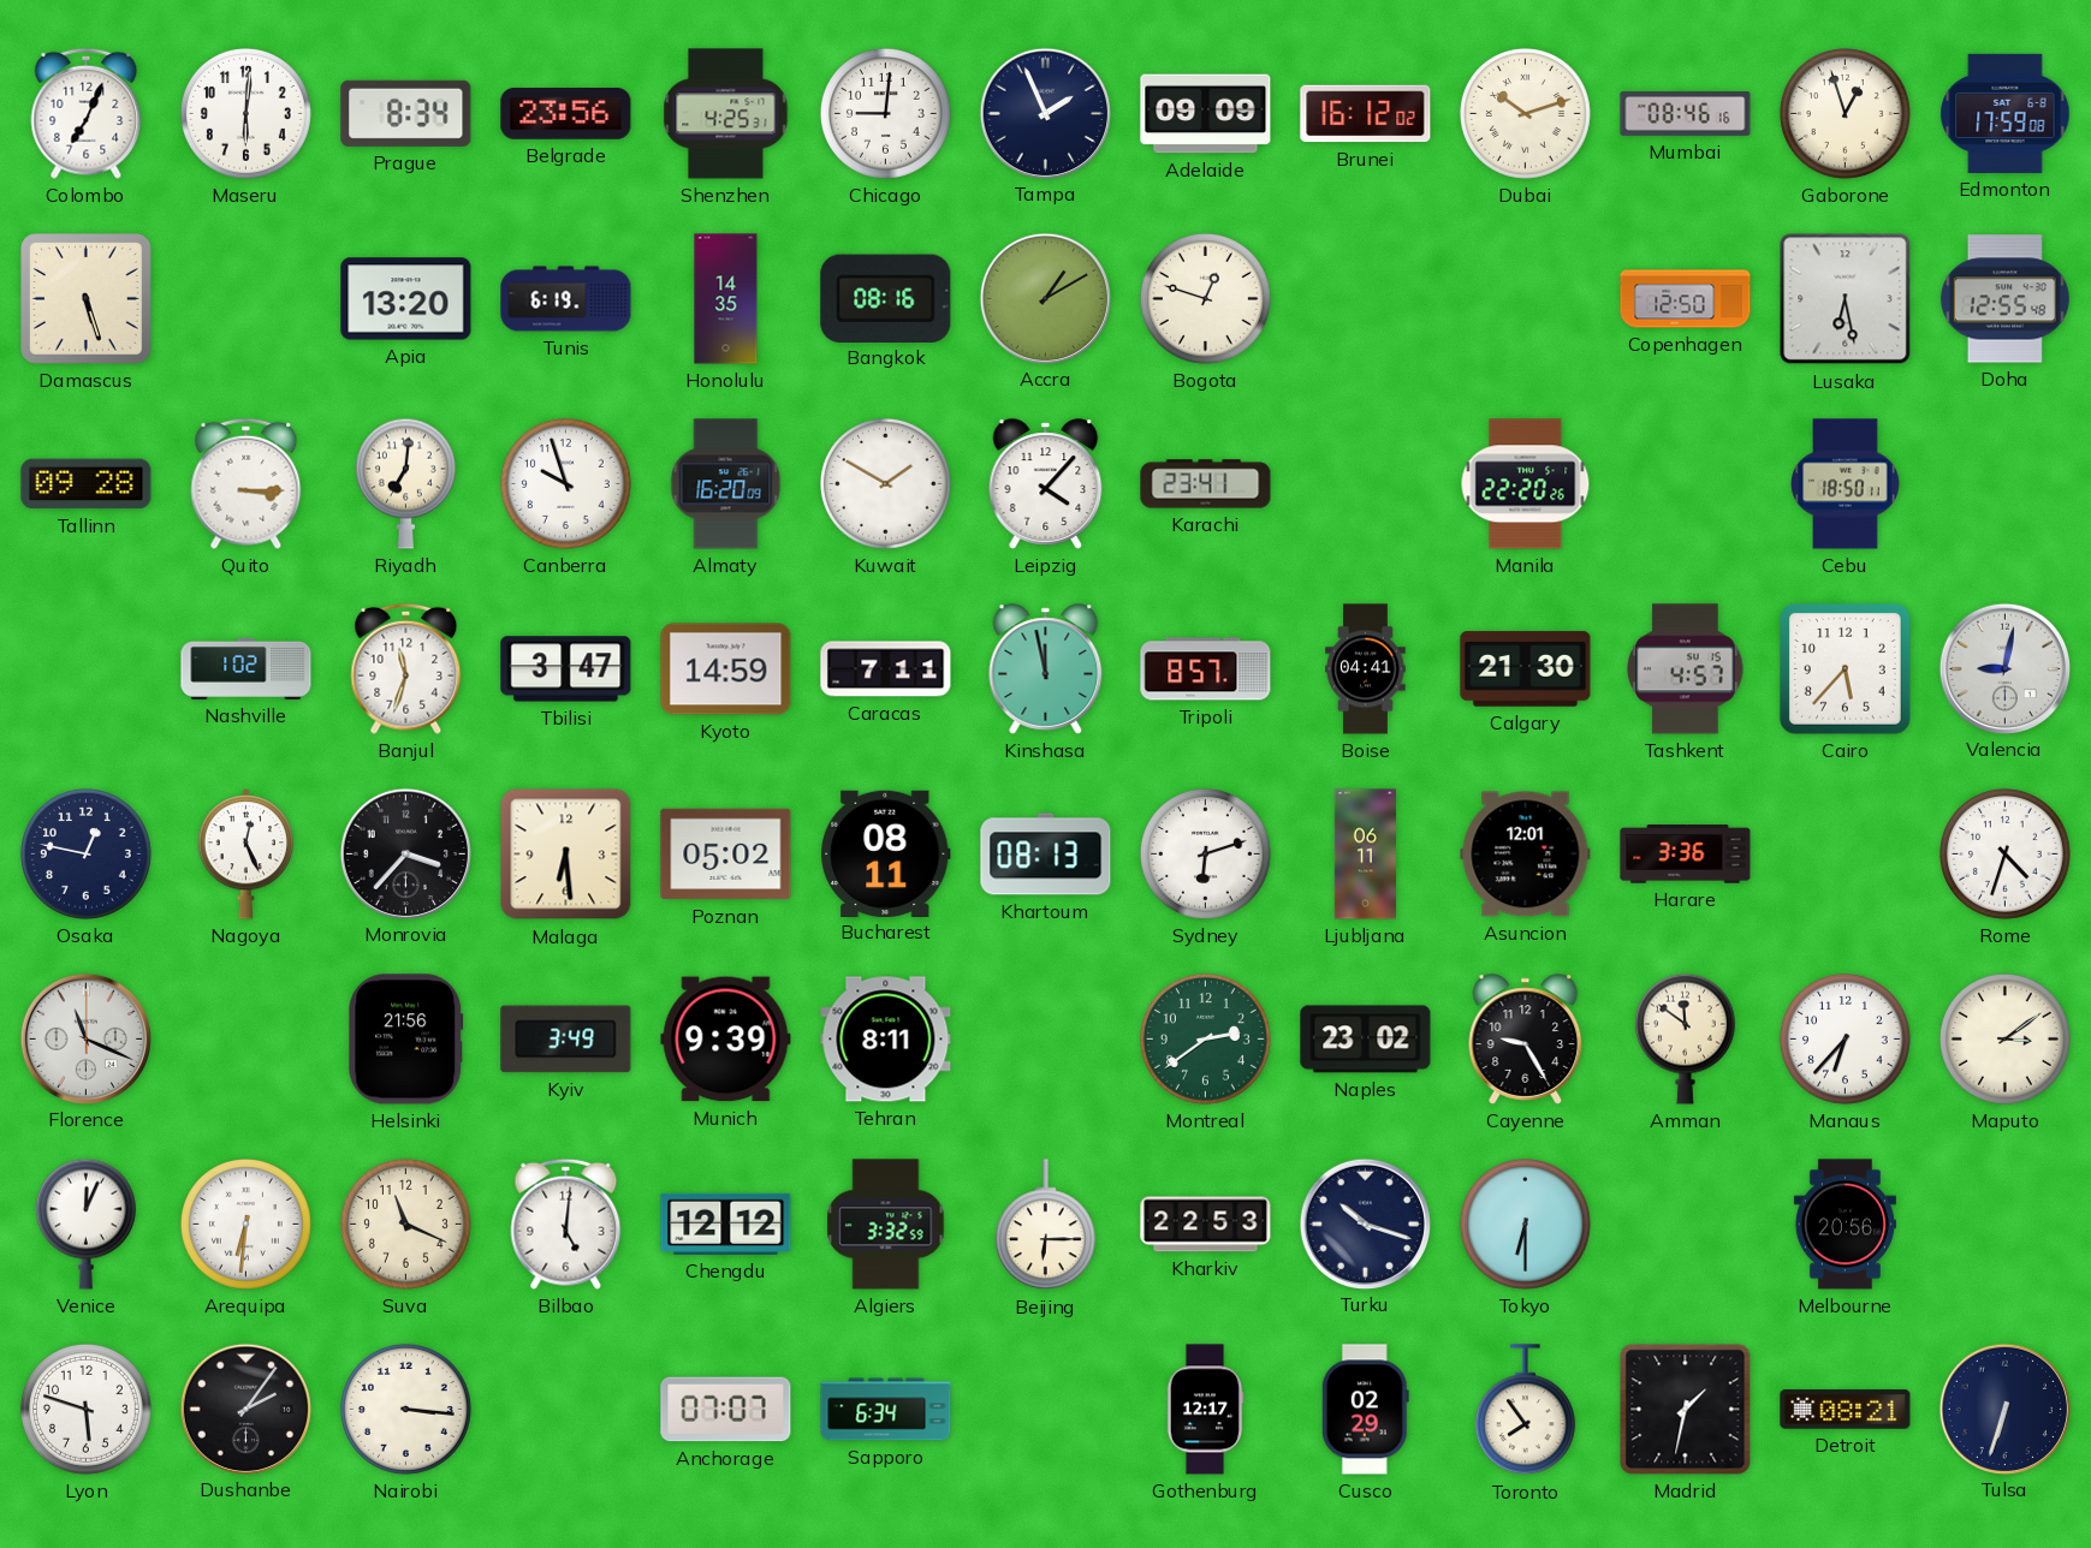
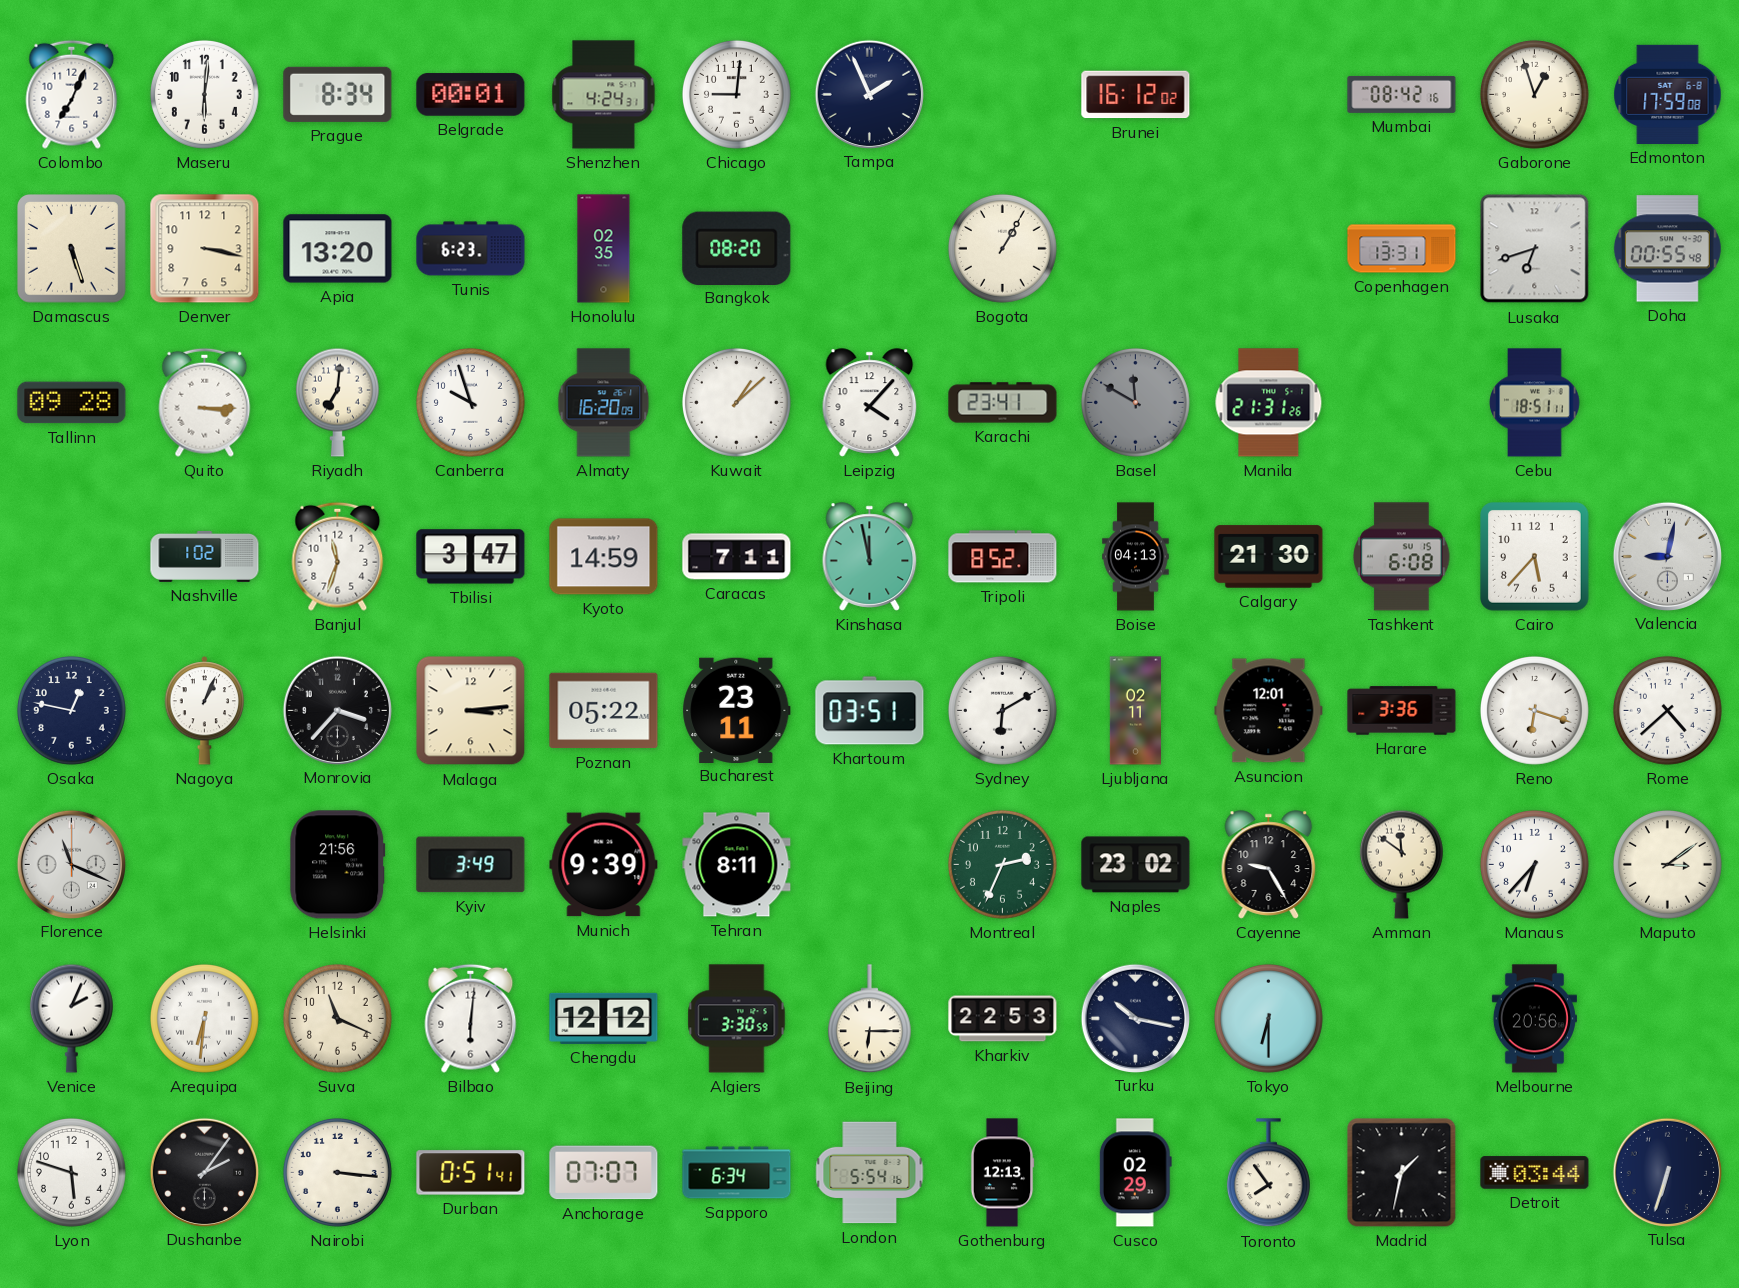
Belgrade: 23:56 -> 00:01 (471, 95)
Shenzhen: 4:25 -> 4:24 (604, 95)
Adelaide: 09:09 -> none (1206, 114)
Dubai: 10:12 -> none (1525, 113)
Mumbai: 08:46 -> 08:42 (1402, 94)
Denver: none -> 3:17 (205, 249)
Tunis: 6:19 -> 6:23 (471, 249)
Honolulu: 14:35 -> 02:35 (604, 249)
Bangkok: 08:16 -> 08:20 (737, 248)
Accra: 1:10 -> none (1045, 298)
Bogota: 12:48 -> 1:05 (1002, 248)
Copenhagen: 12:50 -> 13:31 (1402, 249)
Lusaka: 6:28 -> 6:42 (1535, 249)
Doha: 12:55 -> 00:55 (1667, 249)
Kuwait: 1:50 -> 1:08 (736, 402)
Basel: none -> 11:50 (1135, 402)
Manila: 22:20 -> 21:31 (1269, 403)
Cebu: 18:50 -> 18:51 (1535, 403)
Tripoli: 8:57 -> 8:52 (1003, 557)
Boise: 04:41 -> 04:13 (1136, 557)
Tashkent: 4:57 -> 6:08 (1402, 557)
Nagoya: 12:26 -> 1:04 (205, 711)
Malaga: 6:29 -> 3:14 (471, 711)
Poznan: 05:02 -> 05:22 (604, 711)
Bucharest: 08:11 -> 23:11 (737, 710)
Khartoum: 08:13 -> 03:51 (870, 711)
Sydney: 6:12 -> 6:10 (1002, 710)
Ljubljana: 06:11 -> 02:11 (1135, 711)
Reno: none -> 6:18 (1534, 710)
Rome: 4:33 -> 4:38 (1667, 710)
Montreal: 2:39 -> 2:34 (1002, 864)
Venice: 12:04 -> 2:04 (71, 1018)
Bilbao: 5:01 -> 6:01 (471, 1018)
Algiers: 3:32 -> 3:30 (737, 1019)
Turku: 10:18 -> 10:17 (1135, 1018)
Durban: none -> 0:51 (471, 1173)
London: none -> 5:54 (870, 1173)
Gothenburg: 12:17 -> 12:13 (1002, 1173)
Detroit: 08:21 -> 03:44 (1535, 1173)
